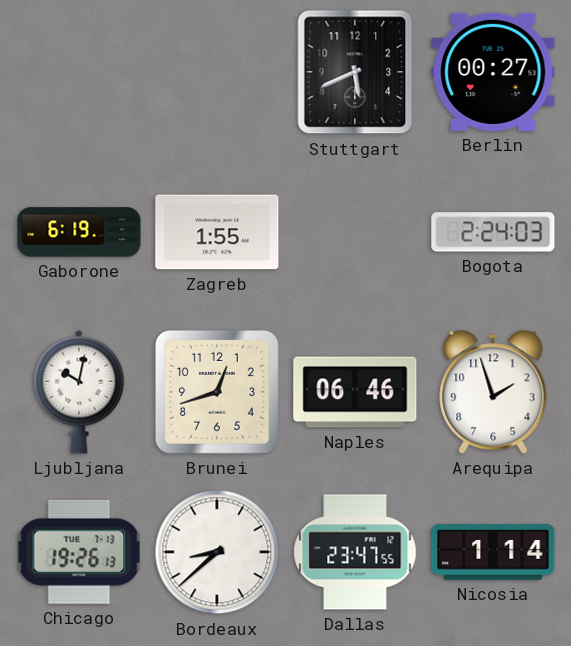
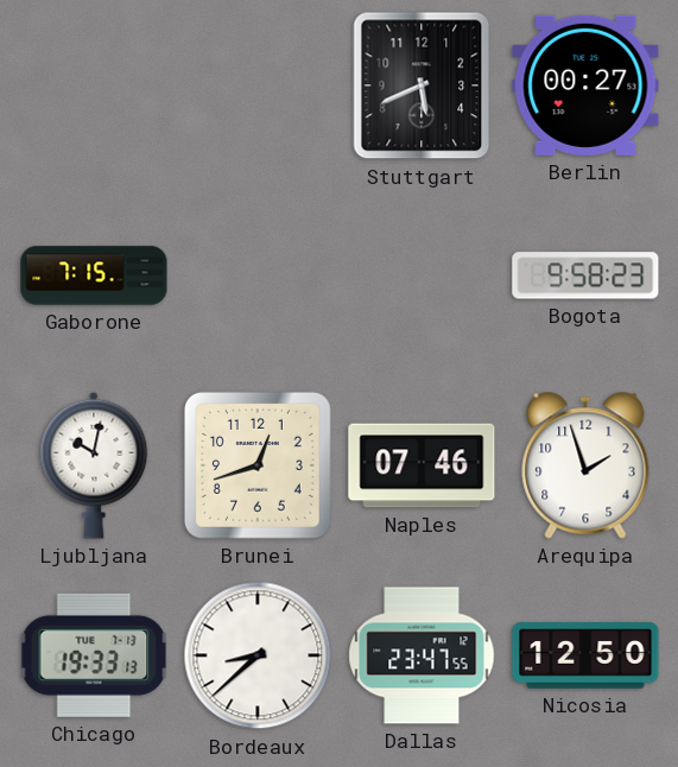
Gaborone: 6:19 -> 7:15 (94, 275)
Zagreb: 1:55 -> none (217, 232)
Bogota: 2:24 -> 9:58 (585, 275)
Naples: 06:46 -> 07:46 (422, 465)
Chicago: 19:26 -> 19:33 (94, 655)
Nicosia: 1:14 -> 12:50 (585, 655)
